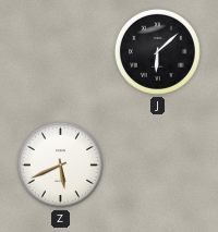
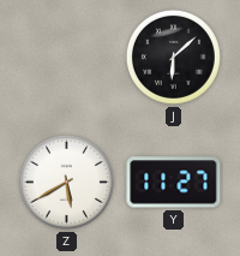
Z: 5:41 -> 5:40 (66, 181)
Y: none -> 11:27 (174, 183)
